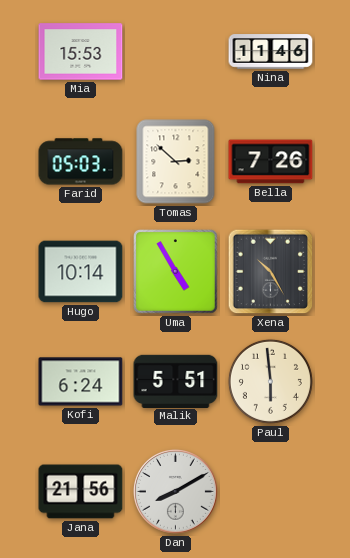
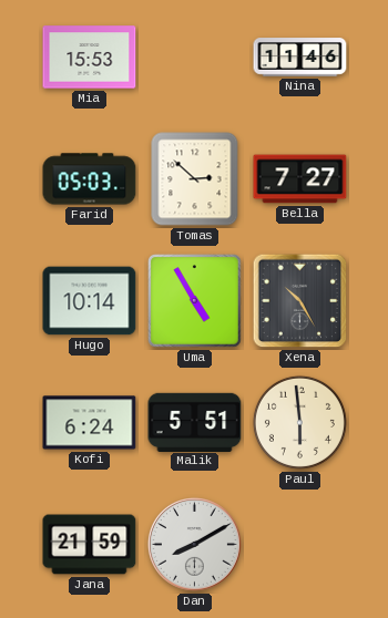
Bella: 7:26 -> 7:27 (300, 179)
Jana: 21:56 -> 21:59 (90, 545)
